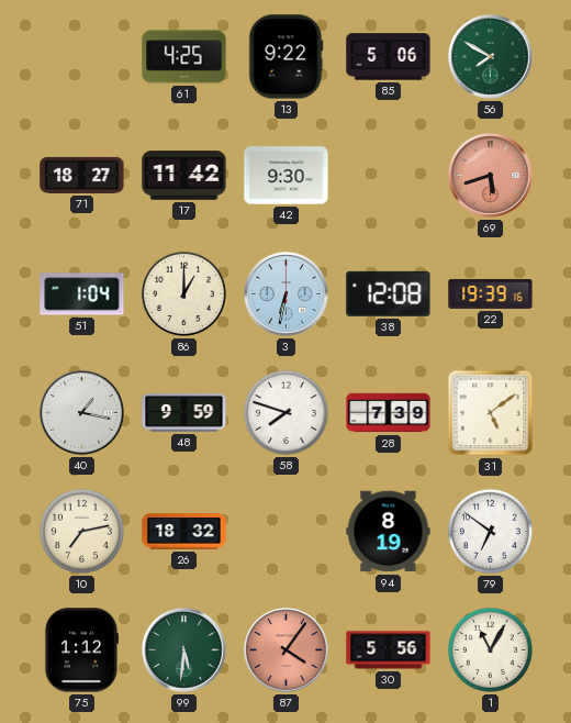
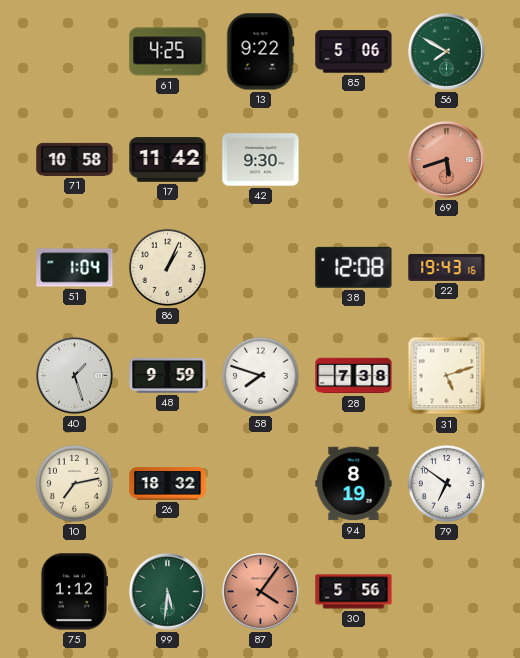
71: 18:27 -> 10:58 (75, 159)
86: 1:00 -> 1:04 (167, 267)
3: 6:32 -> none (287, 294)
22: 19:39 -> 19:43 (447, 267)
40: 1:17 -> 1:27 (75, 376)
28: 7:39 -> 7:38 (354, 376)
31: 5:09 -> 5:12 (447, 376)
1: 11:05 -> none (490, 649)
